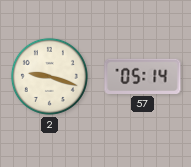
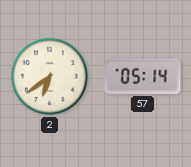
2: 9:18 -> 6:39 (49, 76)
